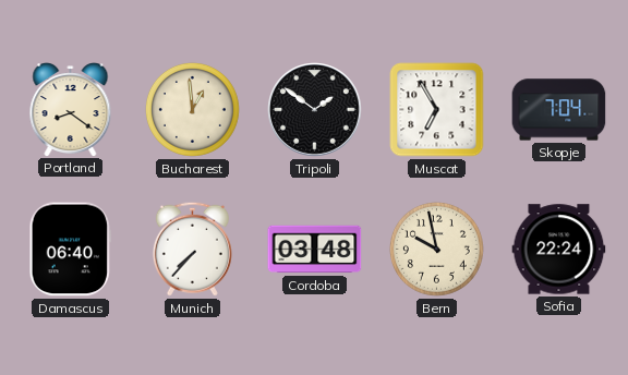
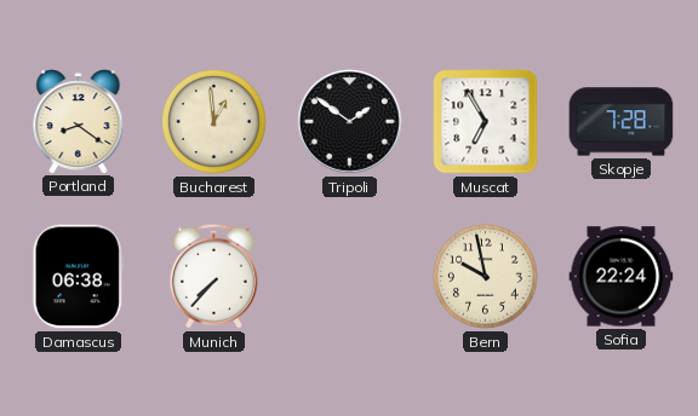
Skopje: 7:04 -> 7:28 (622, 122)
Damascus: 06:40 -> 06:38 (78, 277)
Cordoba: 03:48 -> none (315, 250)
